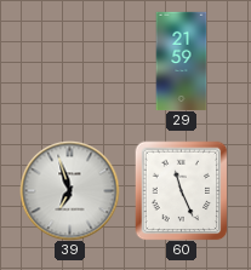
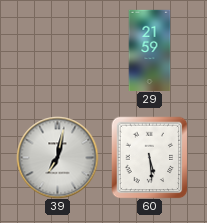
39: 6:57 -> 7:02 (57, 157)
60: 11:26 -> 5:29 (150, 157)
